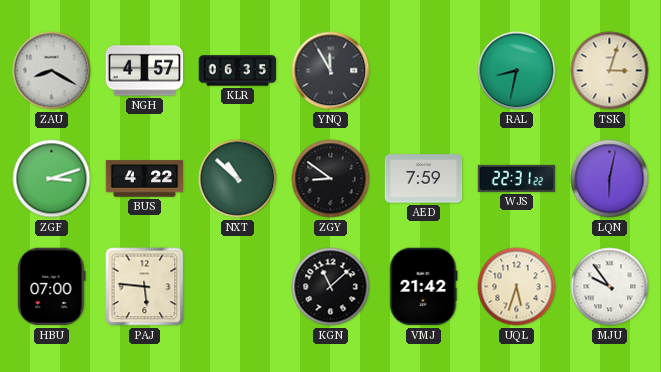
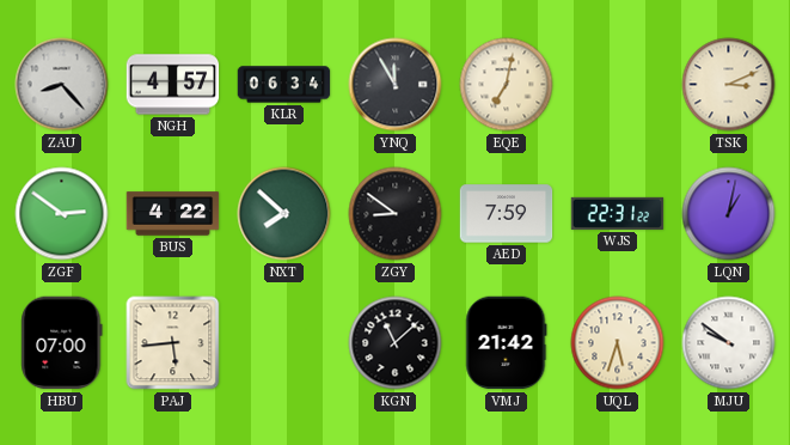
ZAU: 8:20 -> 8:23 (62, 85)
KLR: 06:35 -> 06:34 (284, 85)
EQE: none -> 7:02 (507, 85)
RAL: 8:32 -> none (517, 71)
TSK: 3:03 -> 3:11 (729, 85)
ZGF: 3:12 -> 2:51 (62, 214)
NXT: 10:52 -> 7:52 (284, 214)
LQN: 6:02 -> 1:02 (729, 214)
PAJ: 5:46 -> 5:44 (173, 343)
MJU: 9:54 -> 9:51 (729, 343)
